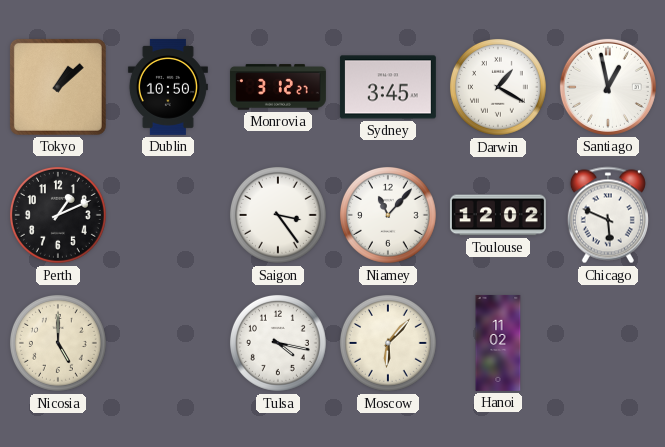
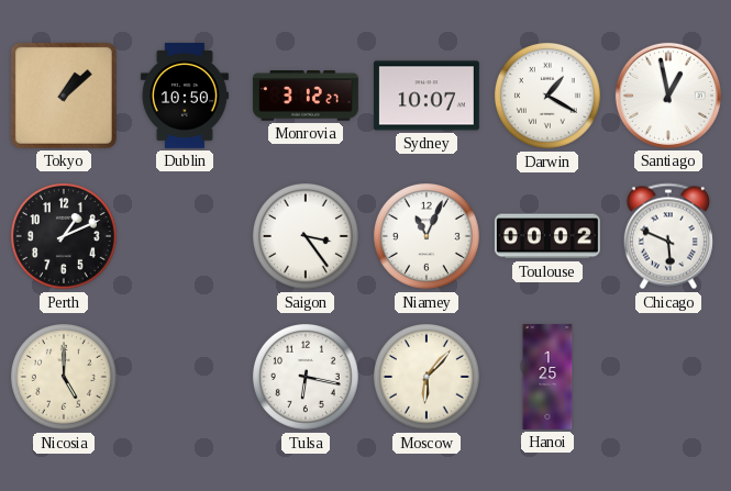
Sydney: 3:45 -> 10:07 (427, 96)
Niamey: 11:07 -> 11:04 (427, 236)
Toulouse: 12:02 -> 00:02 (547, 236)
Tulsa: 4:17 -> 6:17 (306, 377)
Hanoi: 11:02 -> 1:25 (547, 377)
